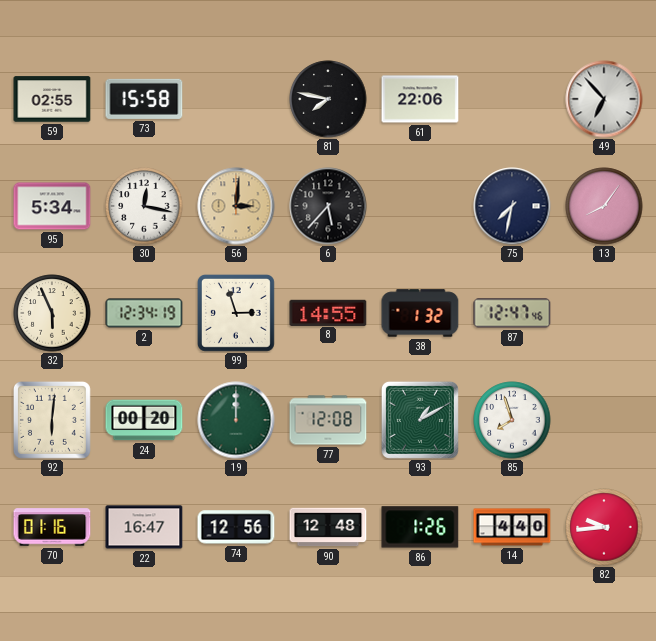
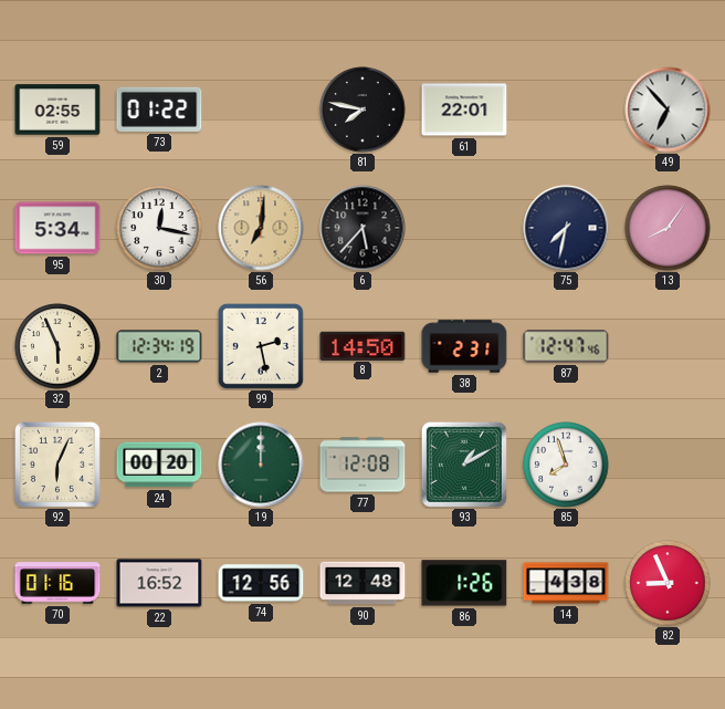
73: 15:58 -> 01:22 (159, 110)
61: 22:06 -> 22:01 (464, 110)
56: 3:01 -> 7:01 (261, 228)
99: 2:57 -> 2:28 (261, 346)
8: 14:55 -> 14:50 (362, 345)
38: 1:32 -> 2:31 (464, 346)
92: 6:01 -> 6:04 (57, 465)
22: 16:47 -> 16:52 (159, 583)
14: 4:40 -> 4:38 (566, 583)
82: 9:44 -> 8:56 (668, 583)
